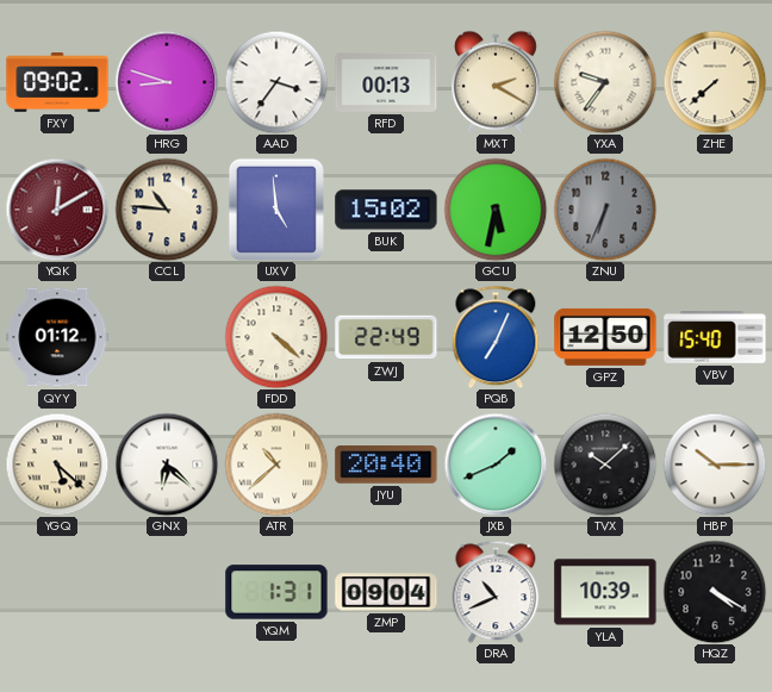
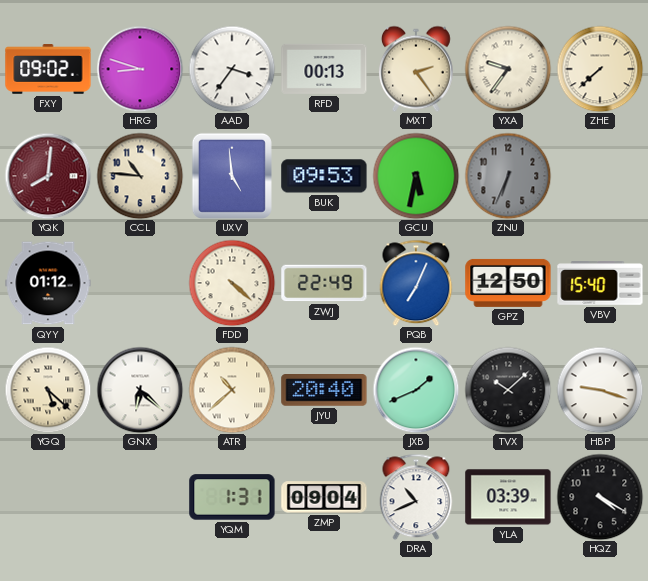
MXT: 2:20 -> 2:24 (416, 69)
YQK: 12:10 -> 8:01 (48, 176)
BUK: 15:02 -> 09:53 (324, 176)
HBP: 10:15 -> 9:18 (600, 390)
YLA: 10:39 -> 03:39 (508, 497)
